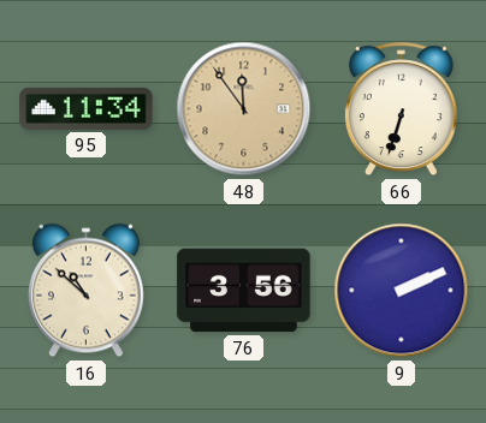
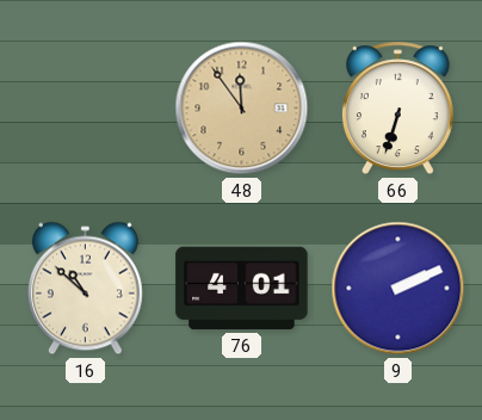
95: 11:34 -> none (87, 108)
76: 3:56 -> 4:01 (242, 289)
